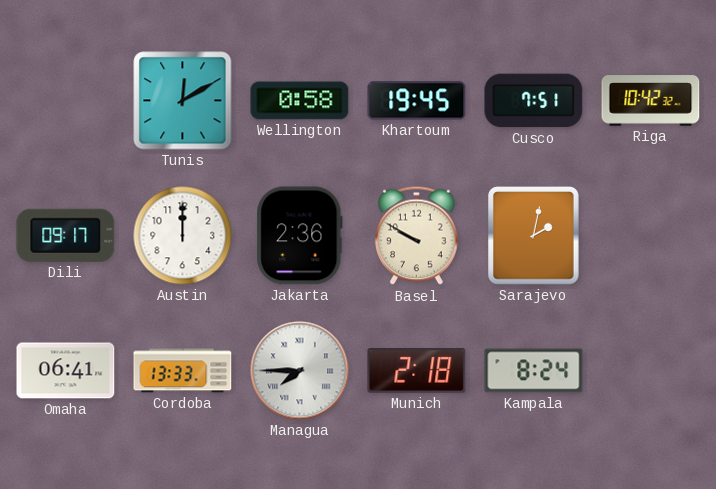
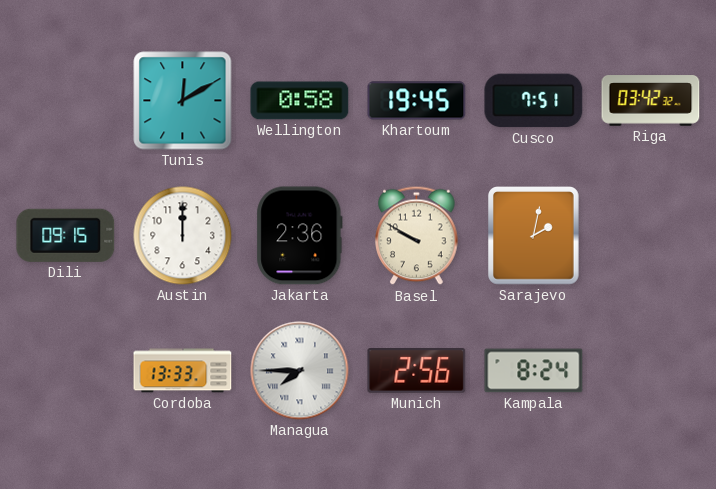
Riga: 10:42 -> 03:42 (651, 101)
Dili: 09:17 -> 09:15 (66, 235)
Omaha: 06:41 -> none (66, 371)
Munich: 2:18 -> 2:56 (417, 371)
